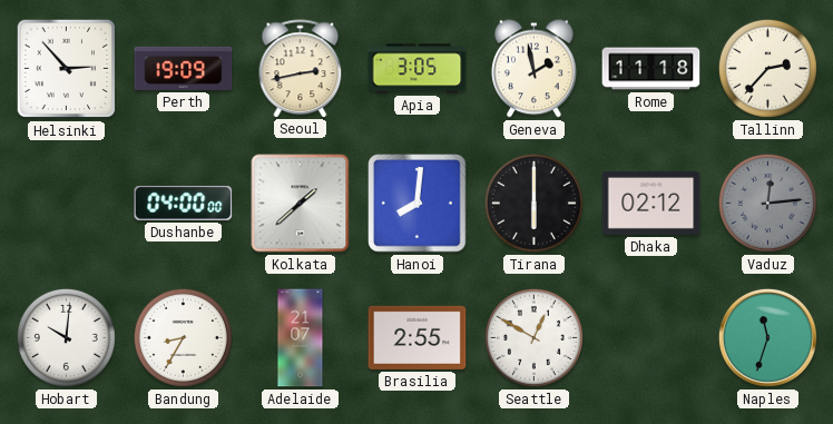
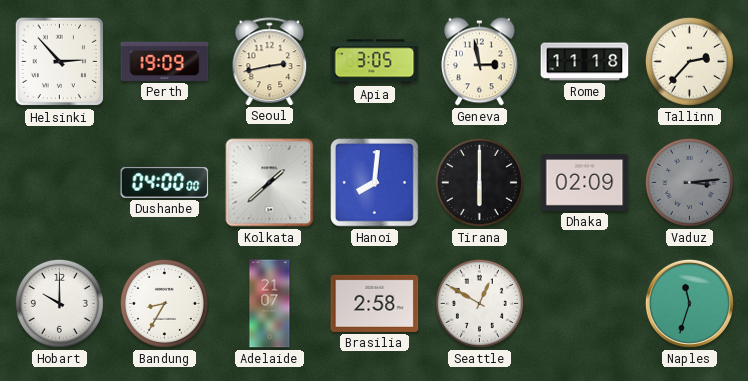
Geneva: 1:58 -> 2:58 (480, 62)
Dhaka: 02:12 -> 02:09 (585, 182)
Vaduz: 12:14 -> 3:14 (689, 182)
Hobart: 10:01 -> 10:00 (59, 303)
Brasilia: 2:55 -> 2:58 (375, 303)
